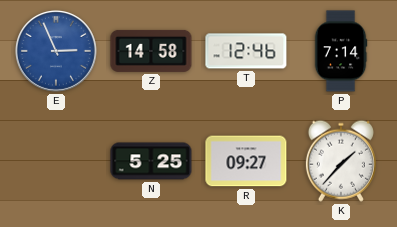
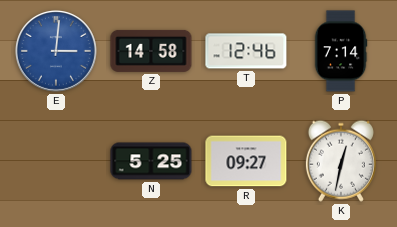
E: 2:56 -> 3:01 (56, 51)
K: 1:37 -> 12:32 (341, 161)
